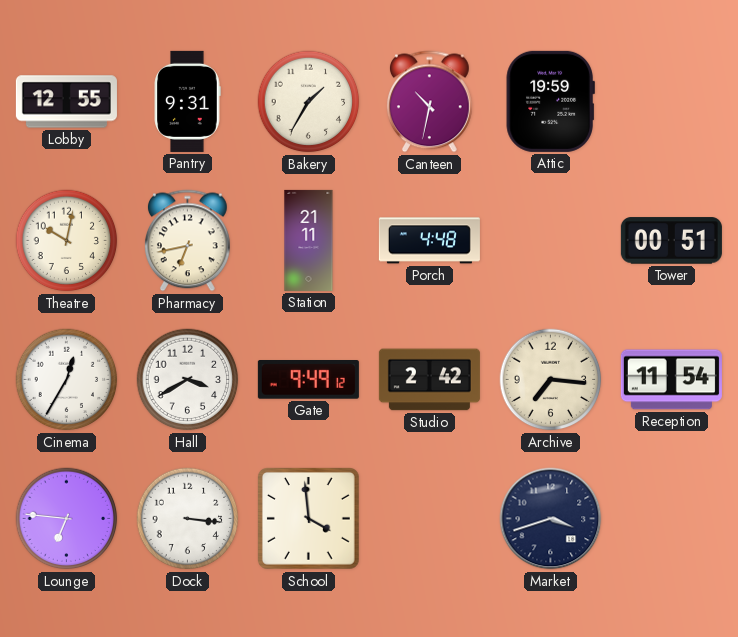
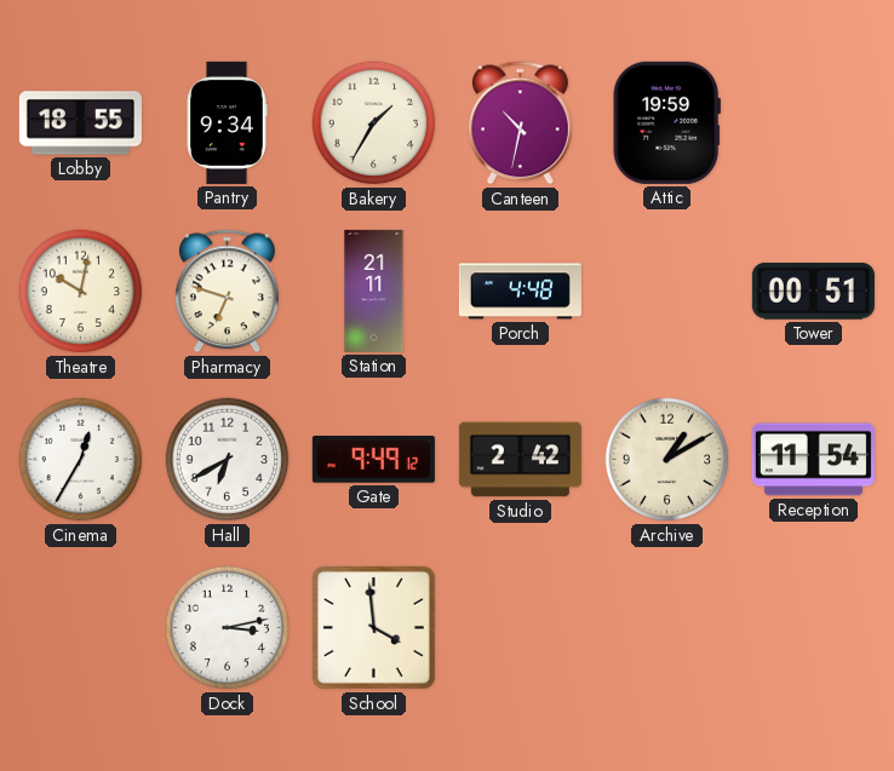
Lobby: 12:55 -> 18:55 (80, 123)
Pantry: 9:31 -> 9:34 (227, 122)
Pharmacy: 6:43 -> 6:48 (227, 292)
Hall: 3:40 -> 6:40 (228, 460)
Archive: 7:16 -> 1:10 (667, 460)
Lounge: 6:46 -> none (67, 519)
Dock: 3:16 -> 3:13 (228, 628)
Market: 3:42 -> none (551, 519)
